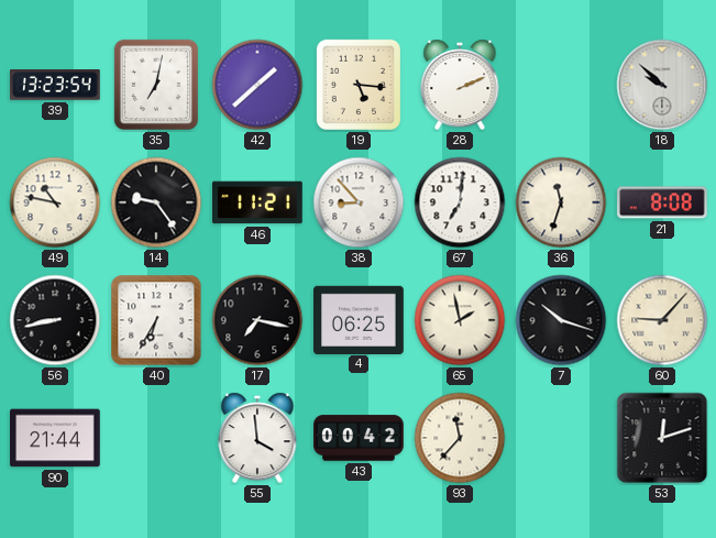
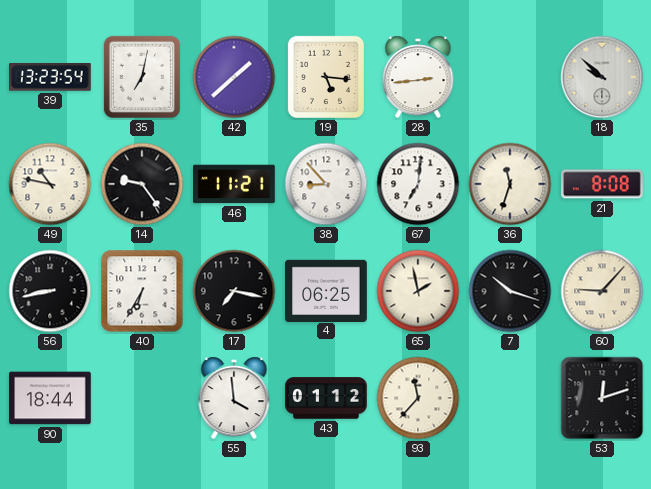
28: 2:11 -> 2:44 (418, 77)
90: 21:44 -> 18:44 (51, 398)
43: 00:42 -> 01:12 (326, 398)
